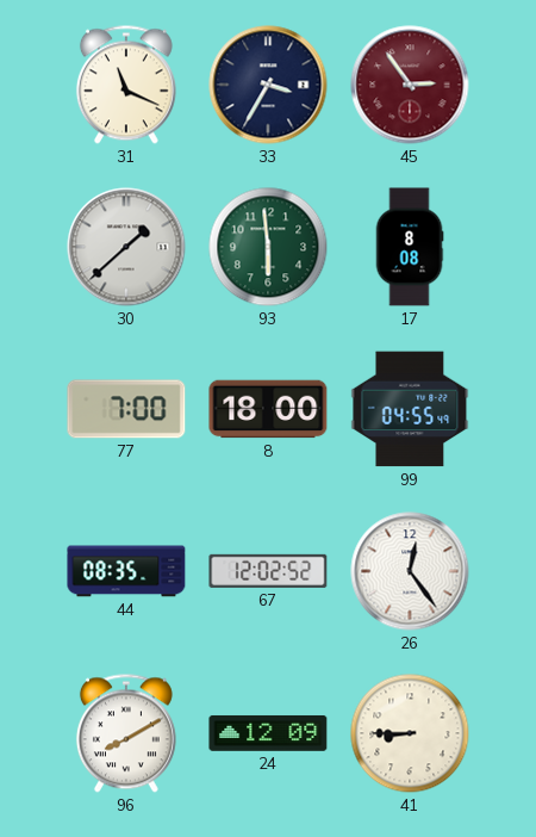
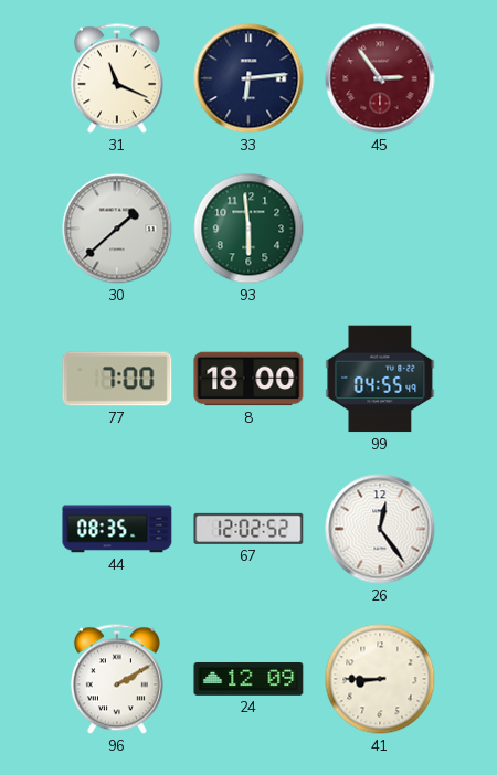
33: 3:35 -> 6:14 (248, 78)
17: 8:08 -> none (410, 247)
96: 8:10 -> 2:10 (117, 679)
